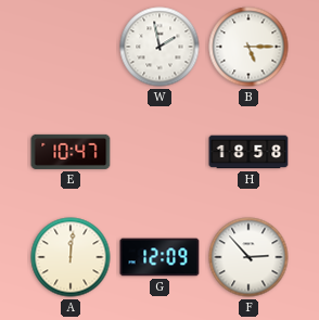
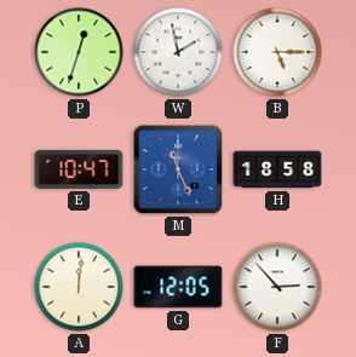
P: none -> 12:33 (79, 52)
M: none -> 11:26 (178, 169)
G: 12:09 -> 12:05 (178, 287)
